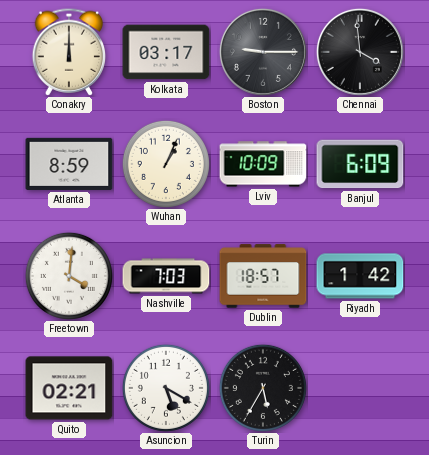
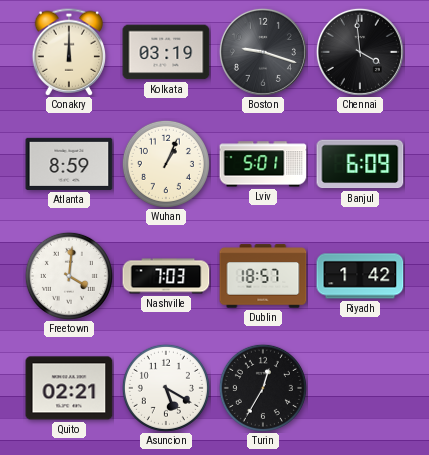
Kolkata: 03:17 -> 03:19 (166, 52)
Boston: 9:15 -> 9:18 (263, 52)
Lviv: 10:09 -> 5:01 (263, 164)
Turin: 5:35 -> 12:35 (263, 388)
